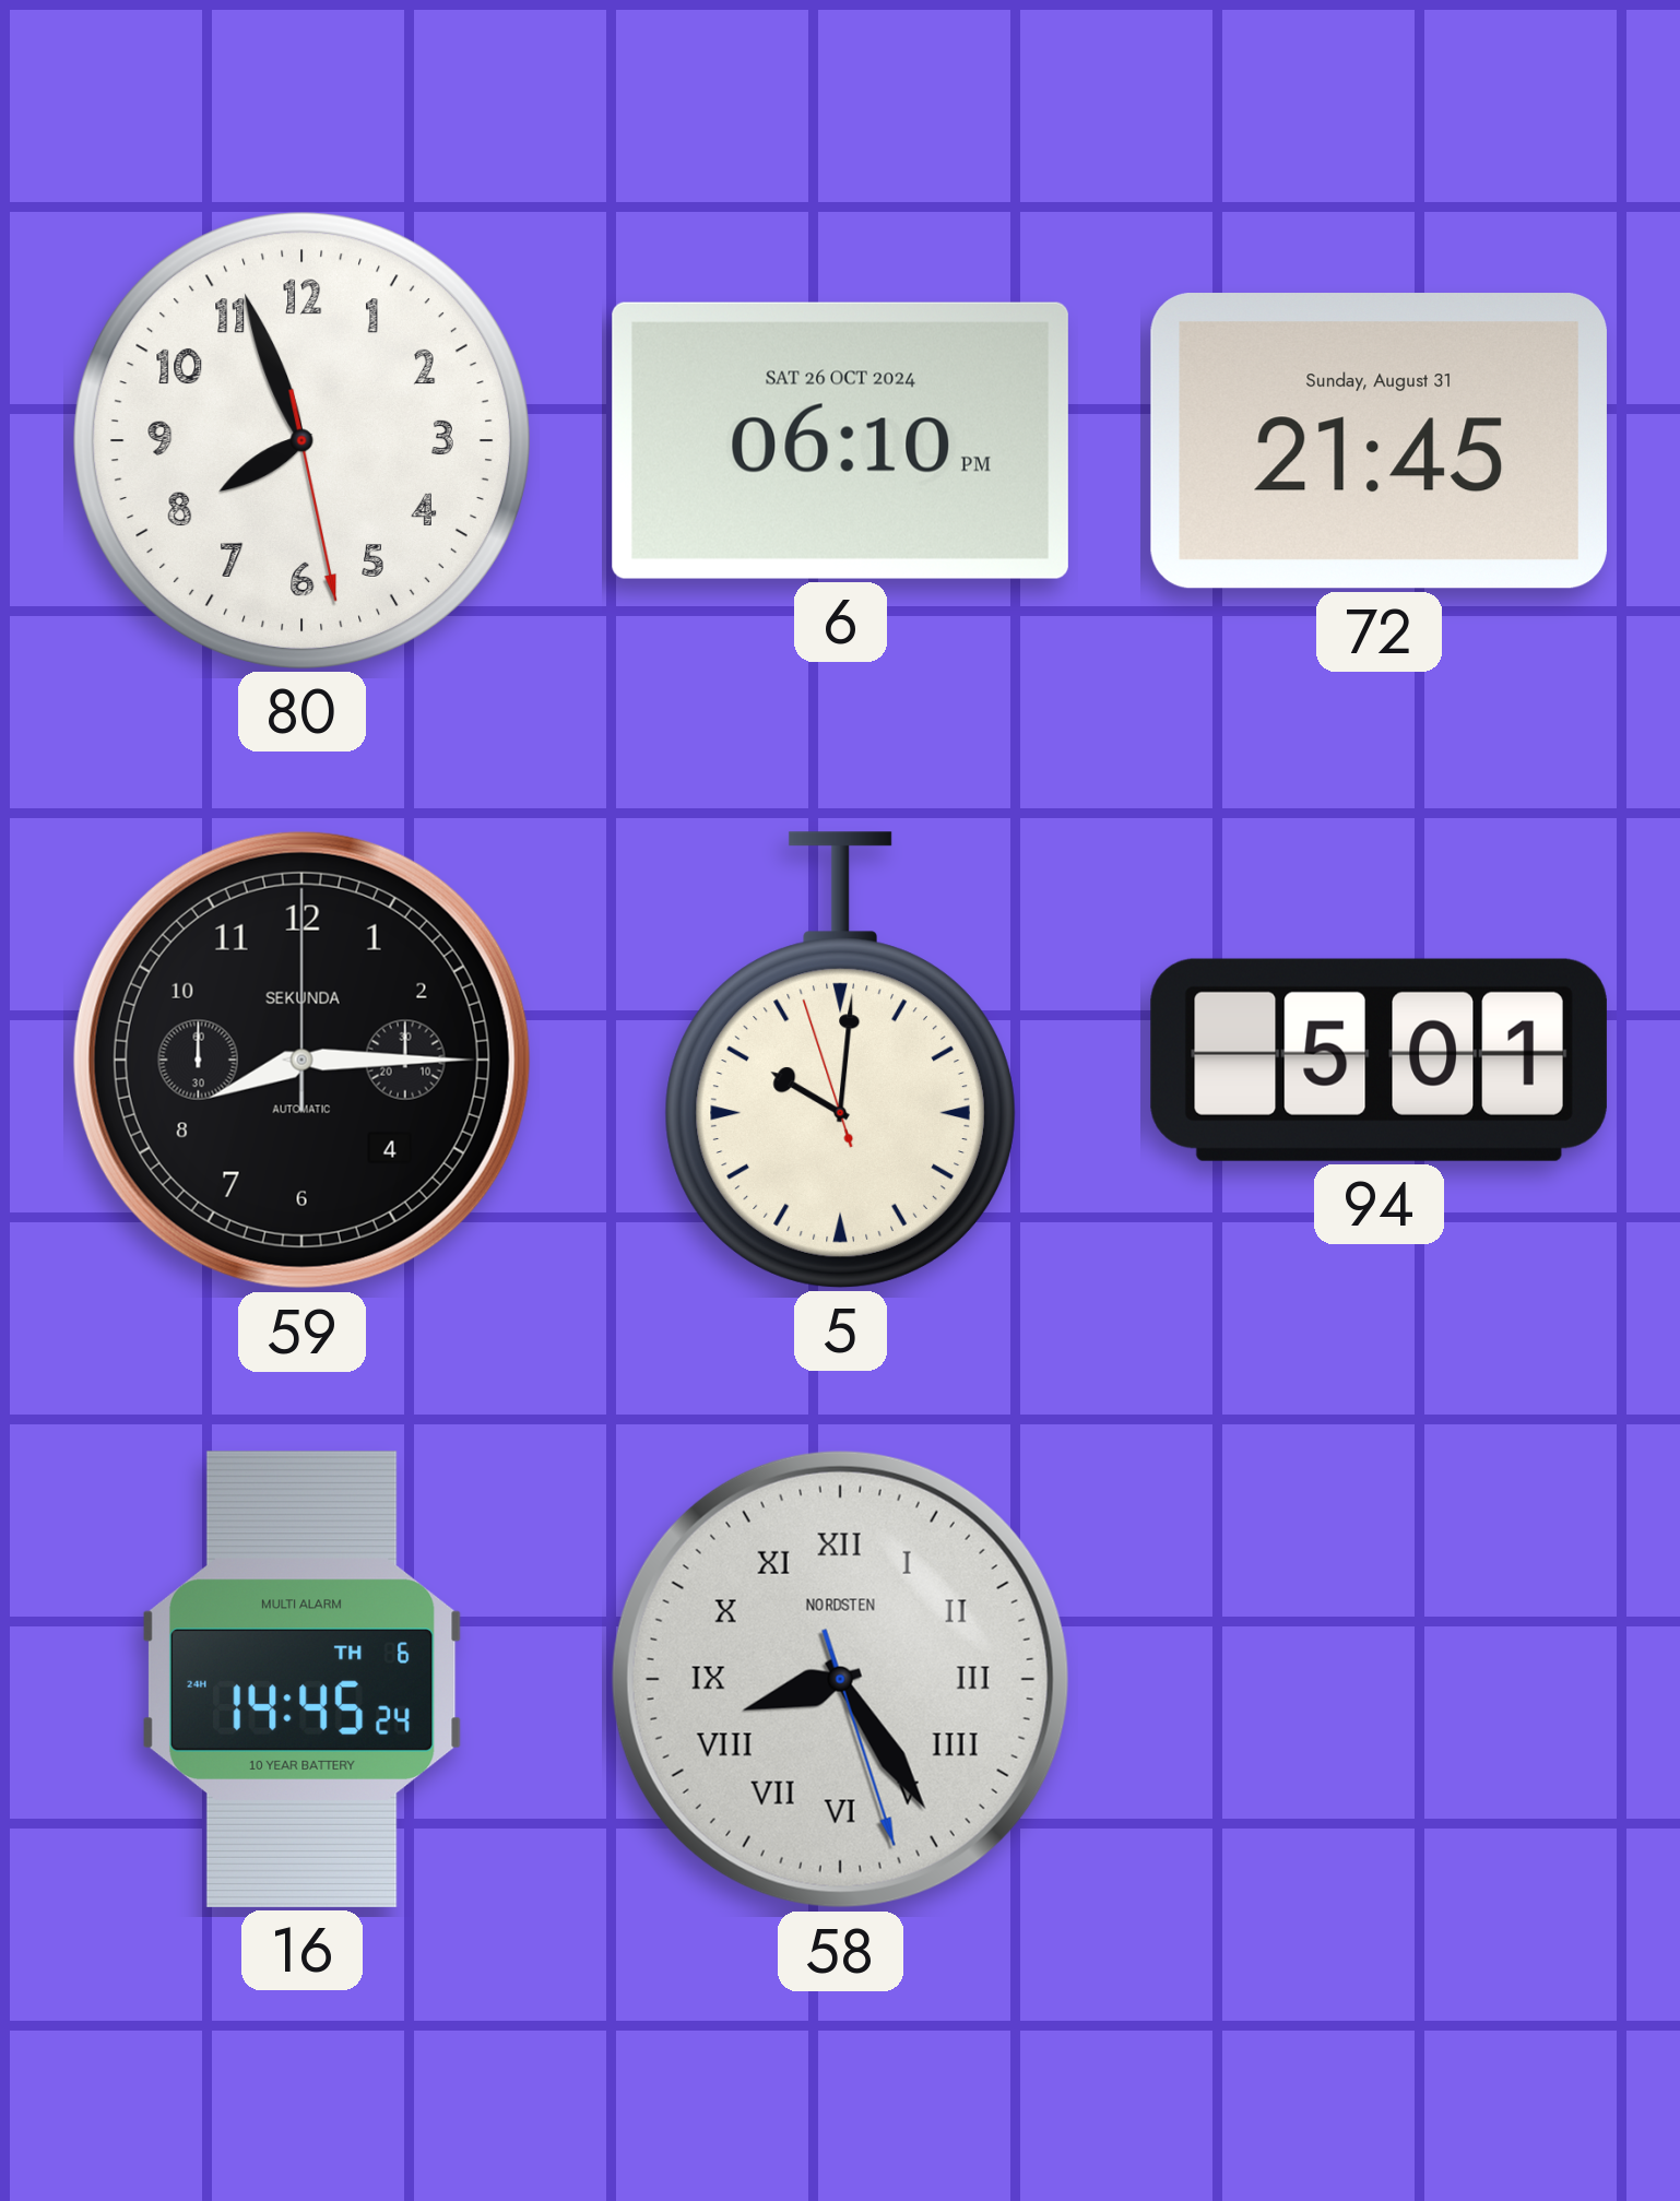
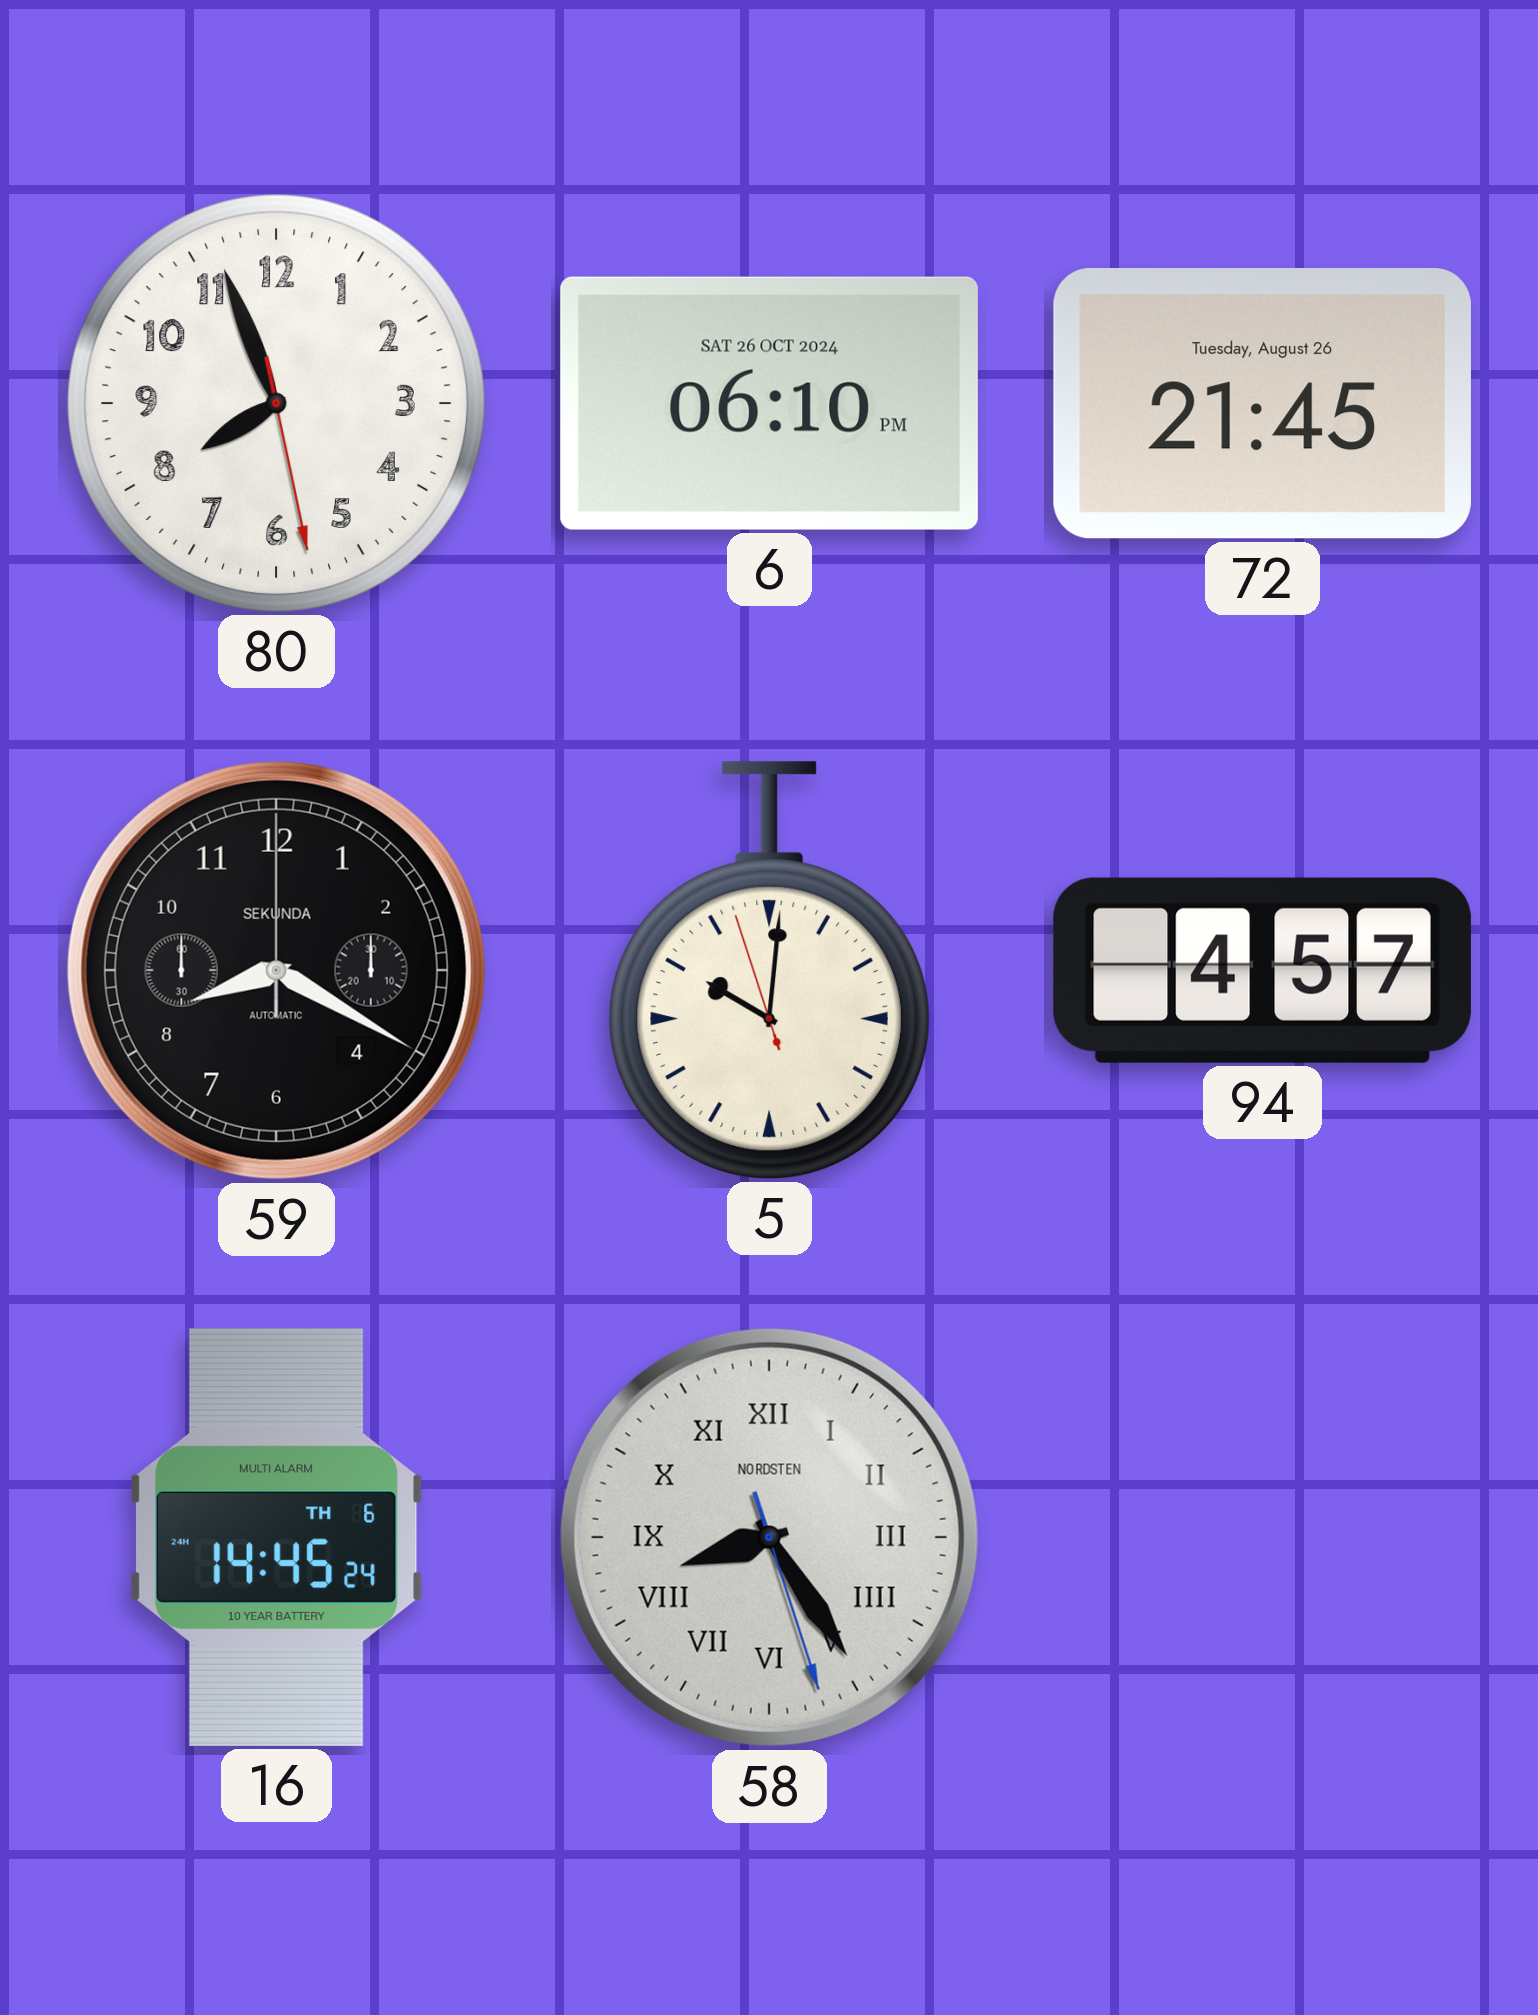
72 date: Sunday, August 31 -> Tuesday, August 26 (1262, 404)
59: 8:15 -> 8:20 (276, 970)
94: 5:01 -> 4:57 (1262, 970)
